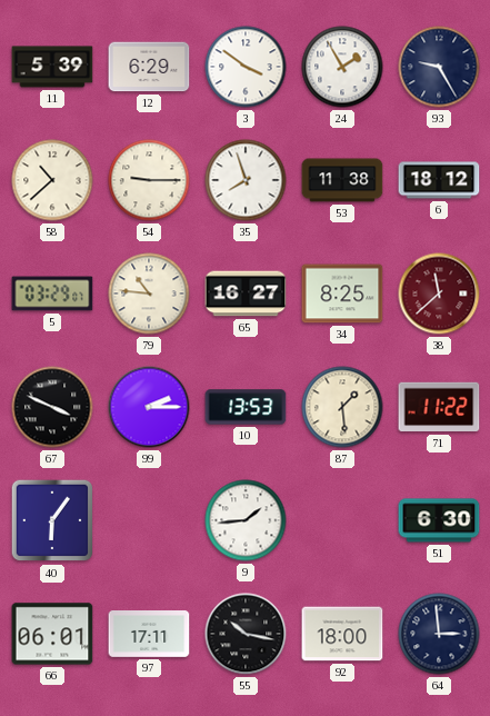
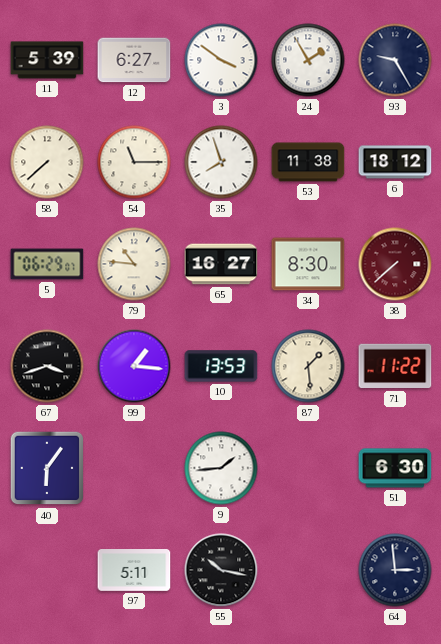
12: 6:29 -> 6:27 (134, 60)
58: 10:38 -> 7:38 (47, 162)
54: 9:15 -> 11:15 (134, 162)
5: 03:29 -> 06:29 (47, 264)
34: 8:25 -> 8:30 (308, 264)
38: 11:38 -> 7:38 (395, 264)
67: 3:49 -> 3:42 (47, 366)
99: 2:15 -> 1:16 (134, 366)
66: 06:01 -> none (52, 634)
97: 17:11 -> 5:11 (134, 571)
92: 18:00 -> none (342, 634)
